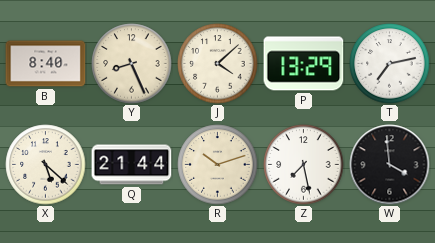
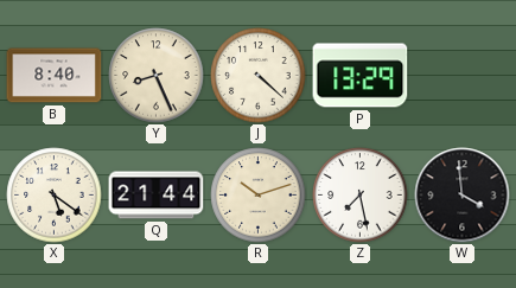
J: 4:08 -> 4:22 (259, 76)
T: 7:13 -> none (390, 64)
X: 5:22 -> 5:21 (55, 196)
